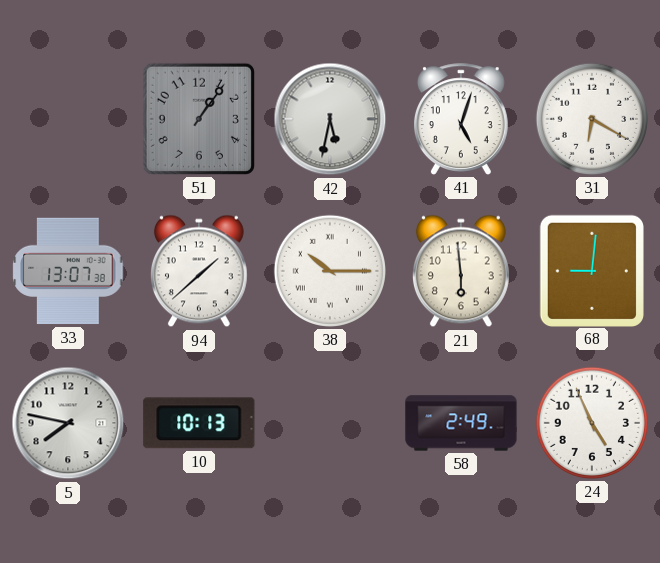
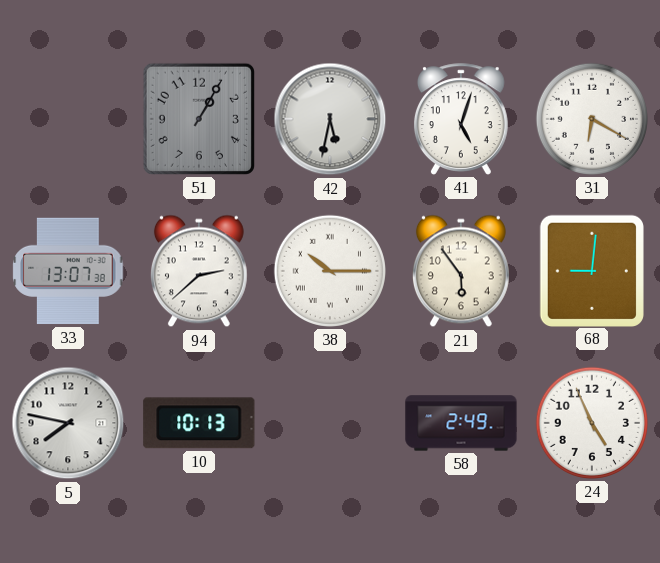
51: 1:06 -> 1:05 (199, 119)
94: 1:38 -> 2:38 (199, 271)
21: 5:59 -> 5:54 (461, 271)
